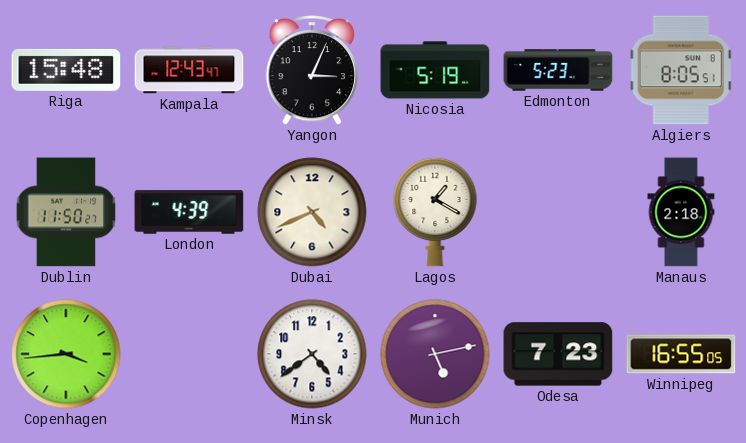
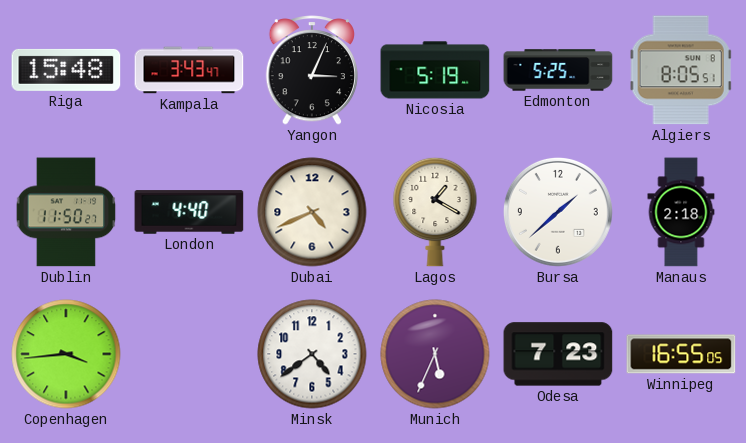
Kampala: 12:43 -> 3:43 (189, 70)
Edmonton: 5:23 -> 5:25 (558, 70)
London: 4:39 -> 4:40 (189, 212)
Bursa: none -> 1:38 (558, 212)
Munich: 5:13 -> 5:34 (435, 354)
